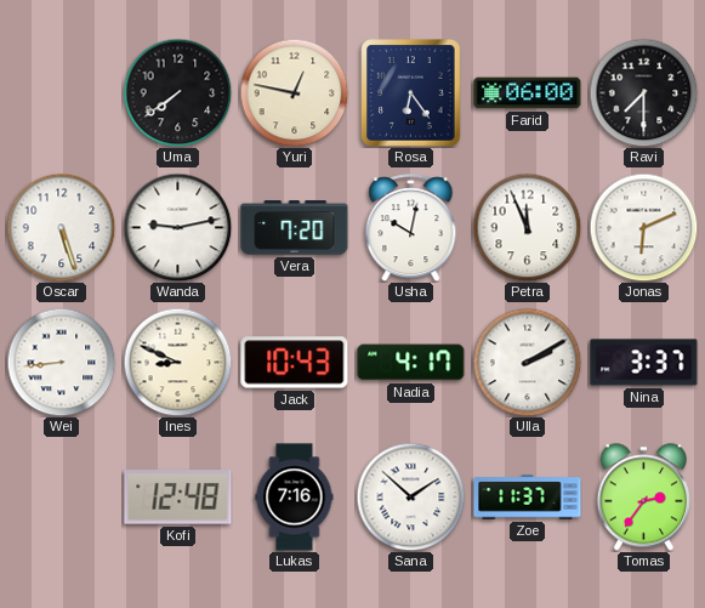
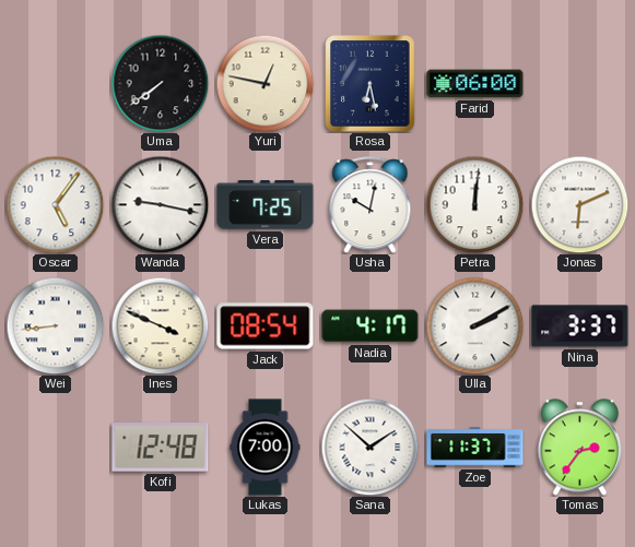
Rosa: 6:24 -> 6:28 (371, 84)
Ravi: 7:30 -> none (643, 92)
Oscar: 5:27 -> 5:06 (55, 204)
Wanda: 9:13 -> 9:17 (160, 204)
Vera: 7:20 -> 7:25 (266, 205)
Petra: 11:56 -> 12:01 (474, 204)
Ines: 8:49 -> 3:49 (160, 325)
Jack: 10:43 -> 08:54 (266, 326)
Lukas: 7:16 -> 7:00 (266, 448)
